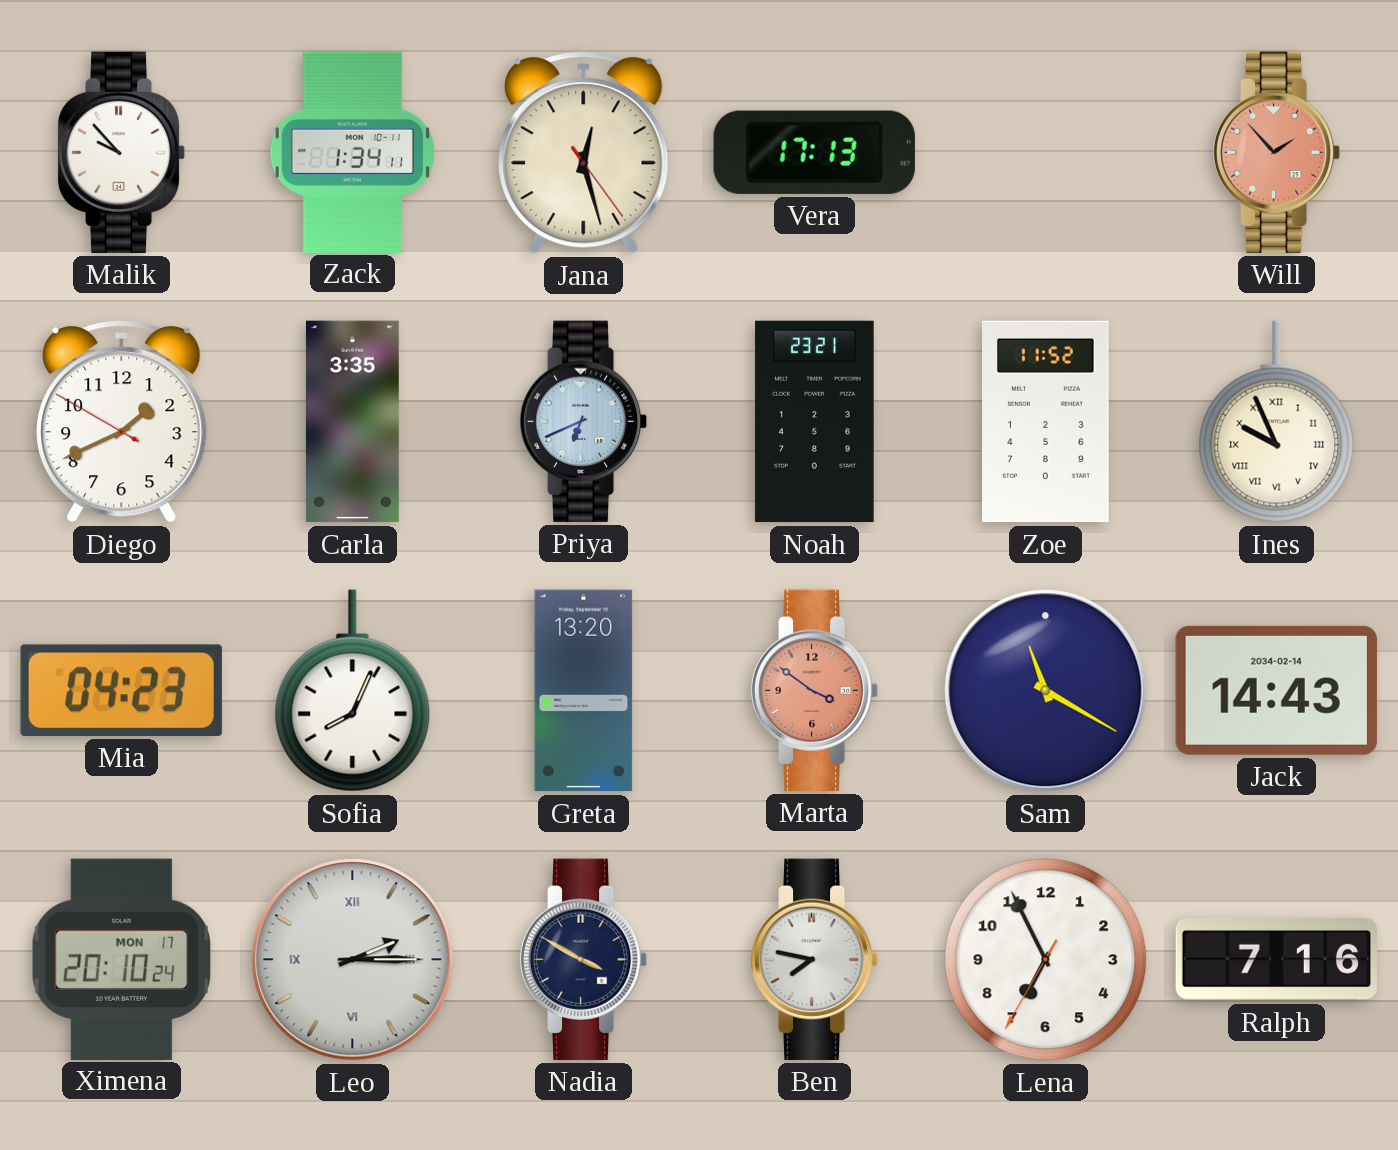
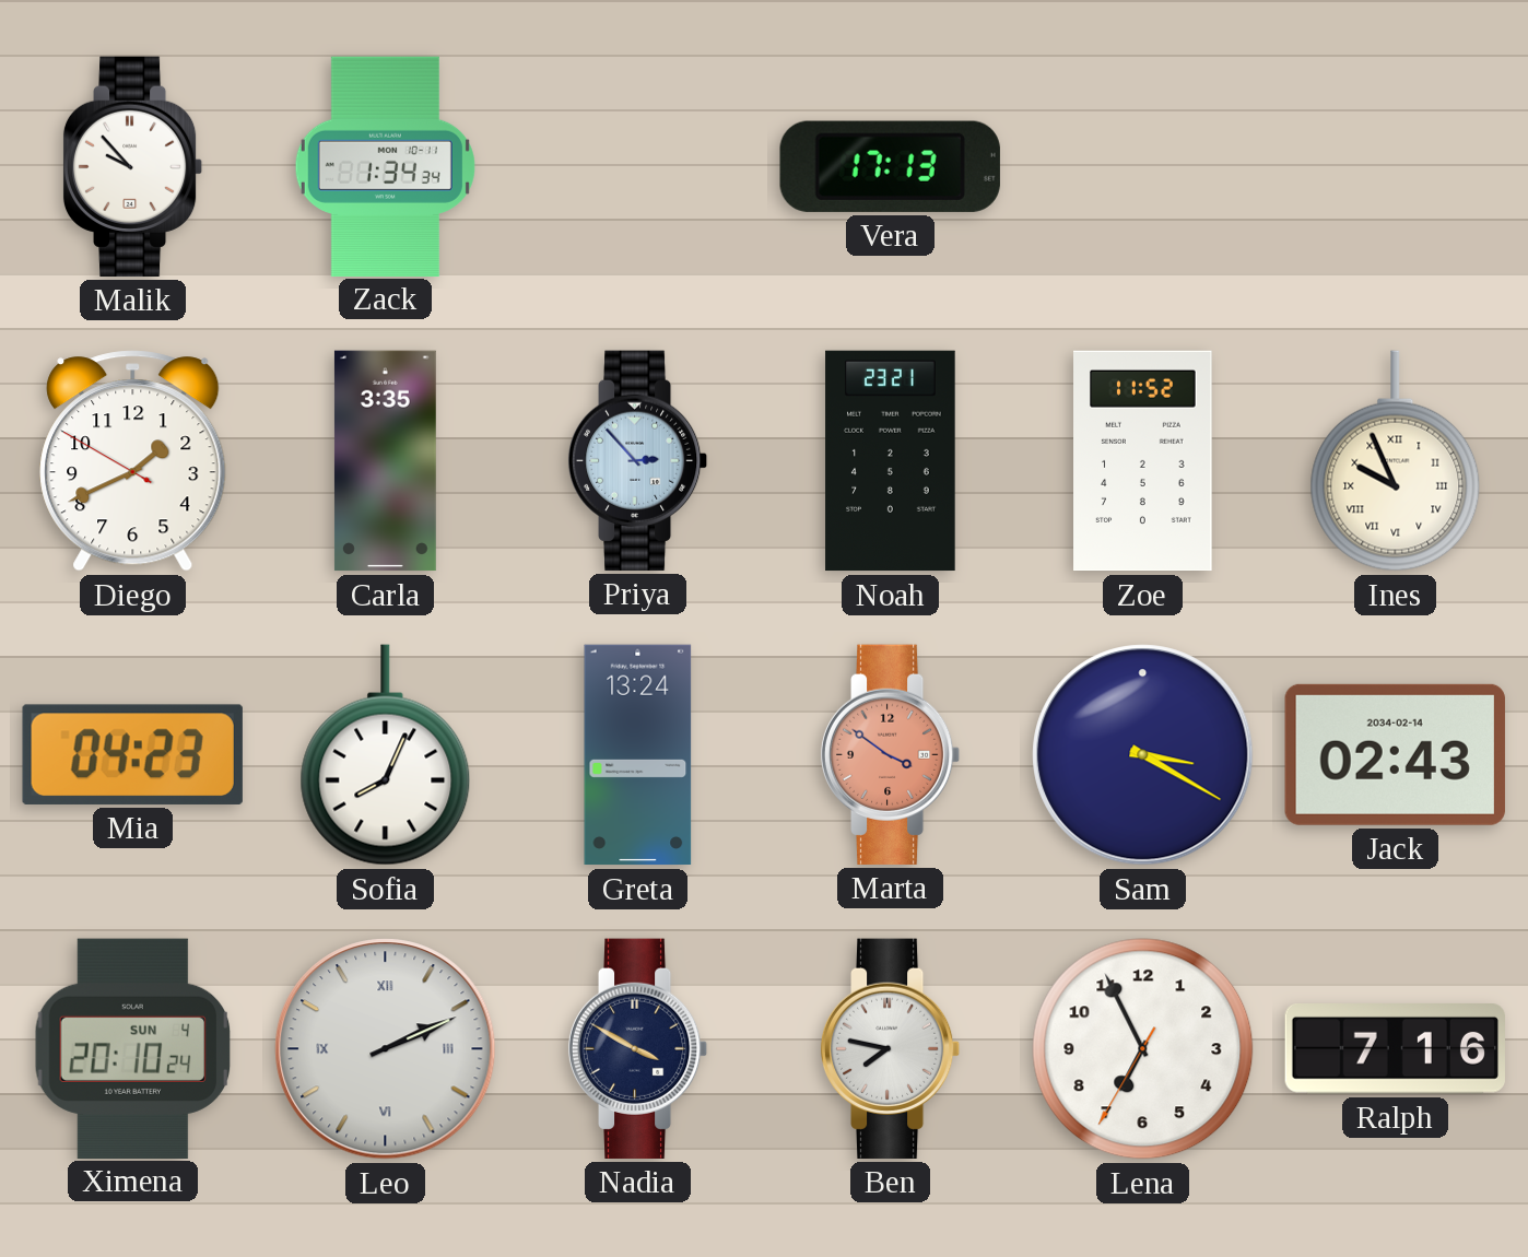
Zack: 1:34:11 -> 1:34:34 (385, 166)
Jana: 12:27 -> none (584, 153)
Will: 1:53 -> none (1277, 152)
Priya: 6:41 -> 2:53 (638, 460)
Greta: 13:20 -> 13:24 (638, 755)
Sam: 11:20 -> 3:20 (1143, 755)
Jack: 14:43 -> 02:43 (1395, 754)
Ximena date: MON 17 -> SUN 4 (133, 1048)
Leo: 2:15 -> 2:11 (386, 1049)
